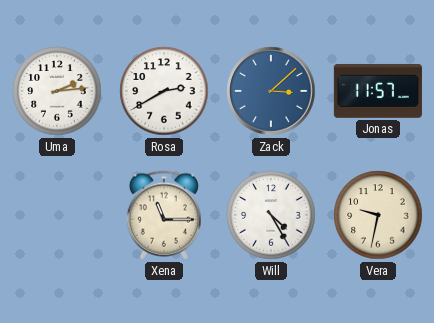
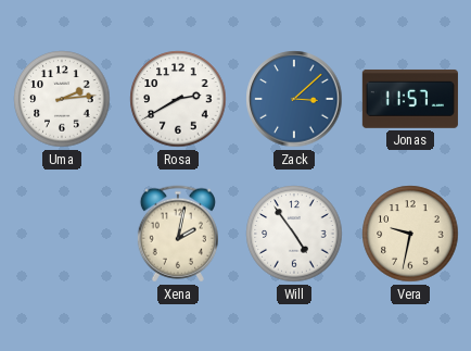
Xena: 11:15 -> 2:02 (178, 234)
Will: 4:25 -> 4:54 (294, 234)
